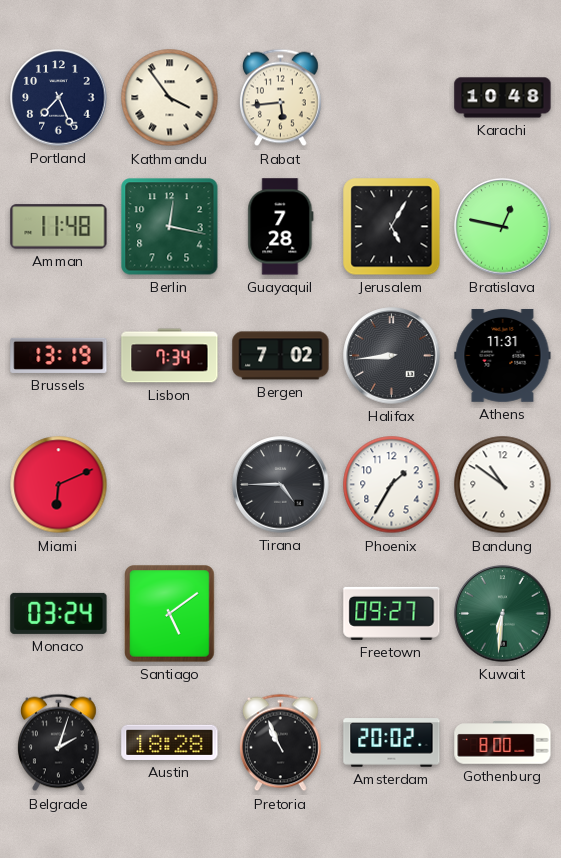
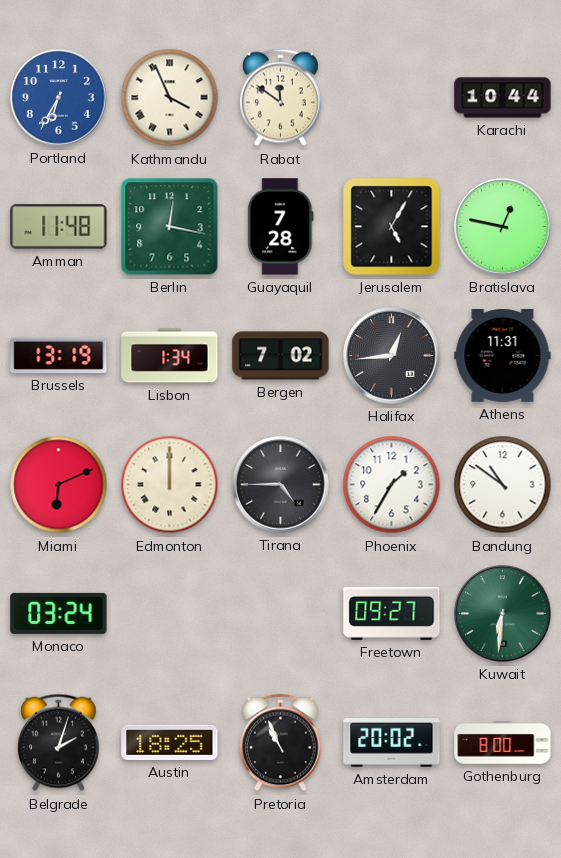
Portland: 7:26 -> 6:35 (59, 98)
Portland dial: navy -> blue (59, 98)
Kathmandu: 3:54 -> 3:56 (170, 98)
Rabat: 5:44 -> 11:51 (280, 98)
Karachi: 10:48 -> 10:44 (503, 98)
Lisbon: 7:34 -> 1:34 (170, 356)
Halifax: 8:44 -> 12:44 (392, 356)
Edmonton: none -> 12:00 (170, 485)
Santiago: 5:09 -> none (170, 614)
Austin: 18:28 -> 18:25 (170, 742)
